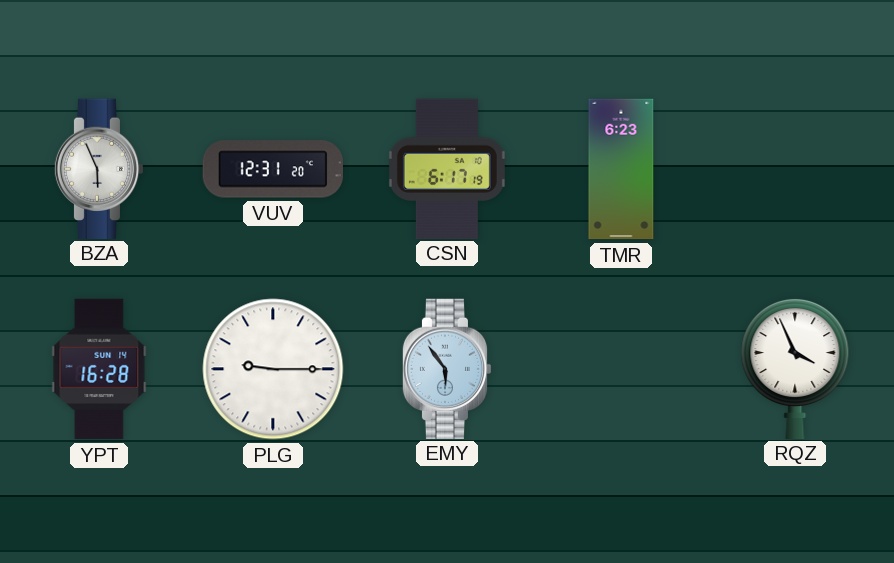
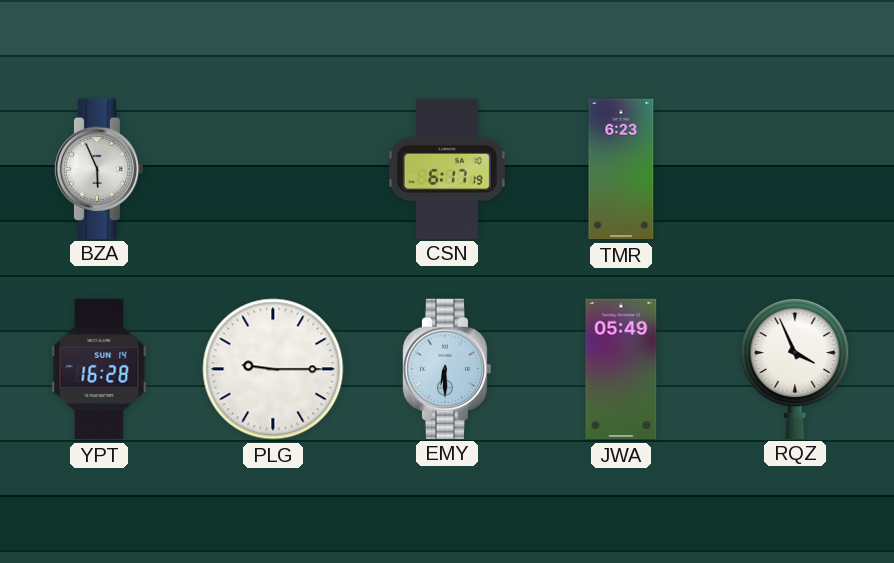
VUV: 12:31 -> none (272, 169)
EMY: 5:54 -> 6:30 (447, 368)
JWA: none -> 05:49 (621, 369)
